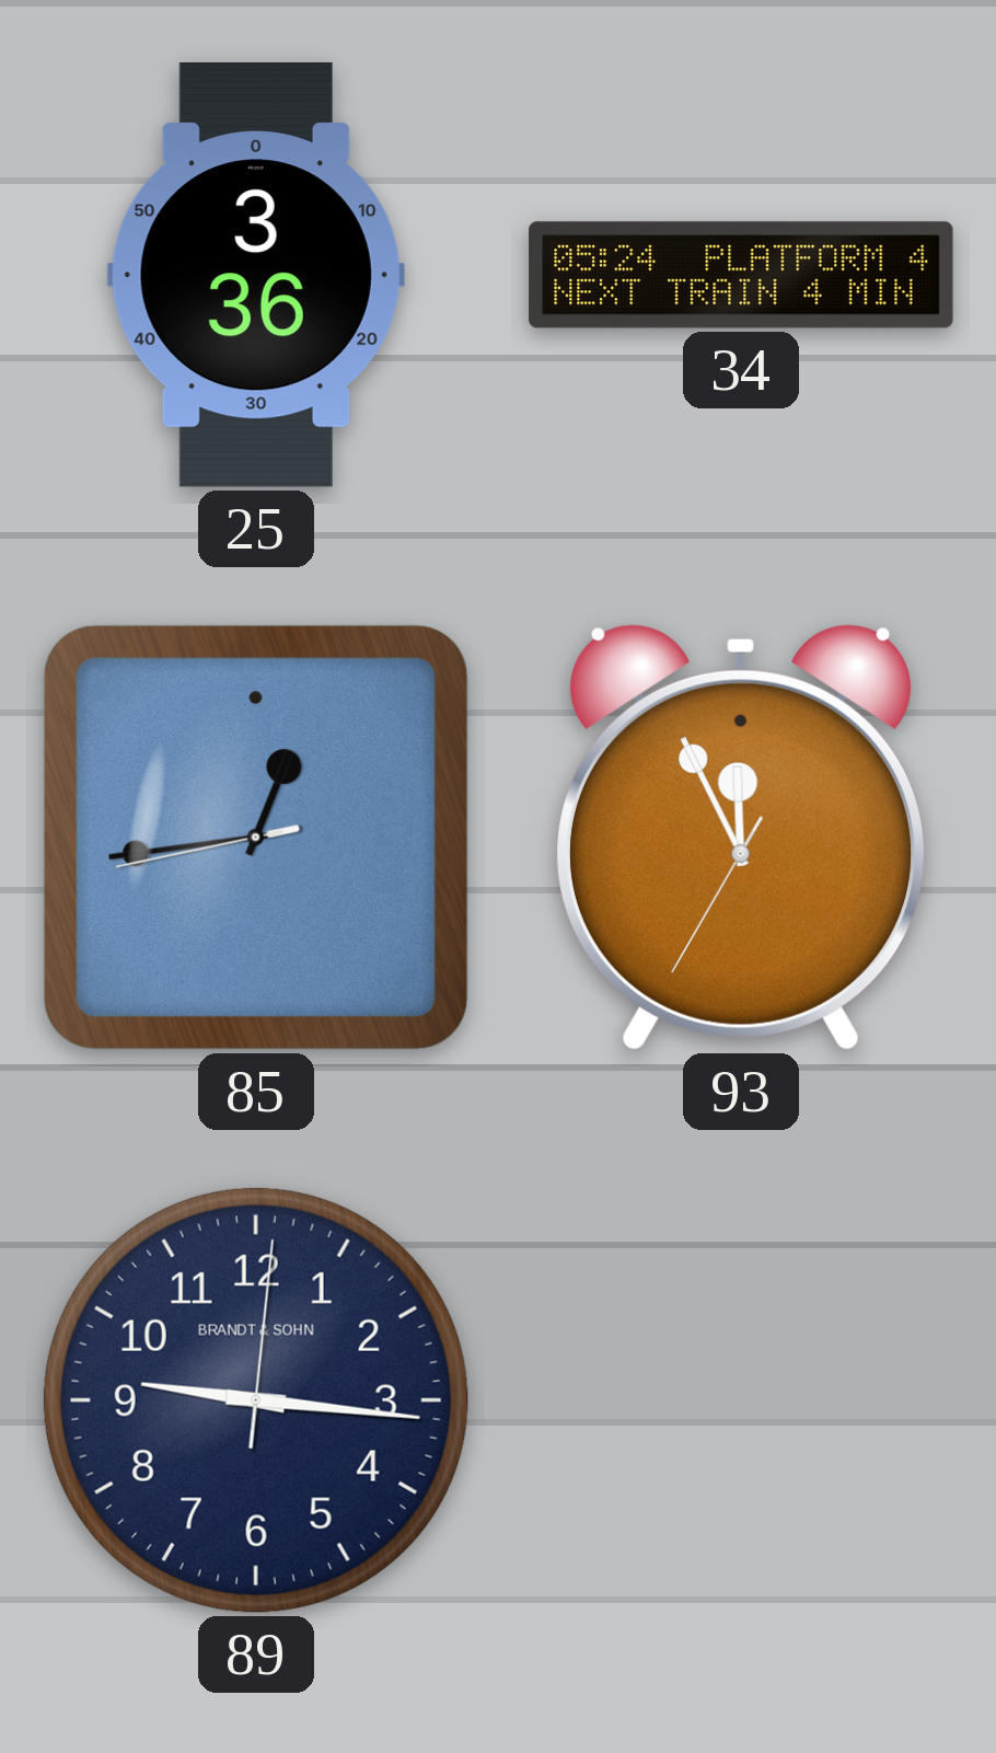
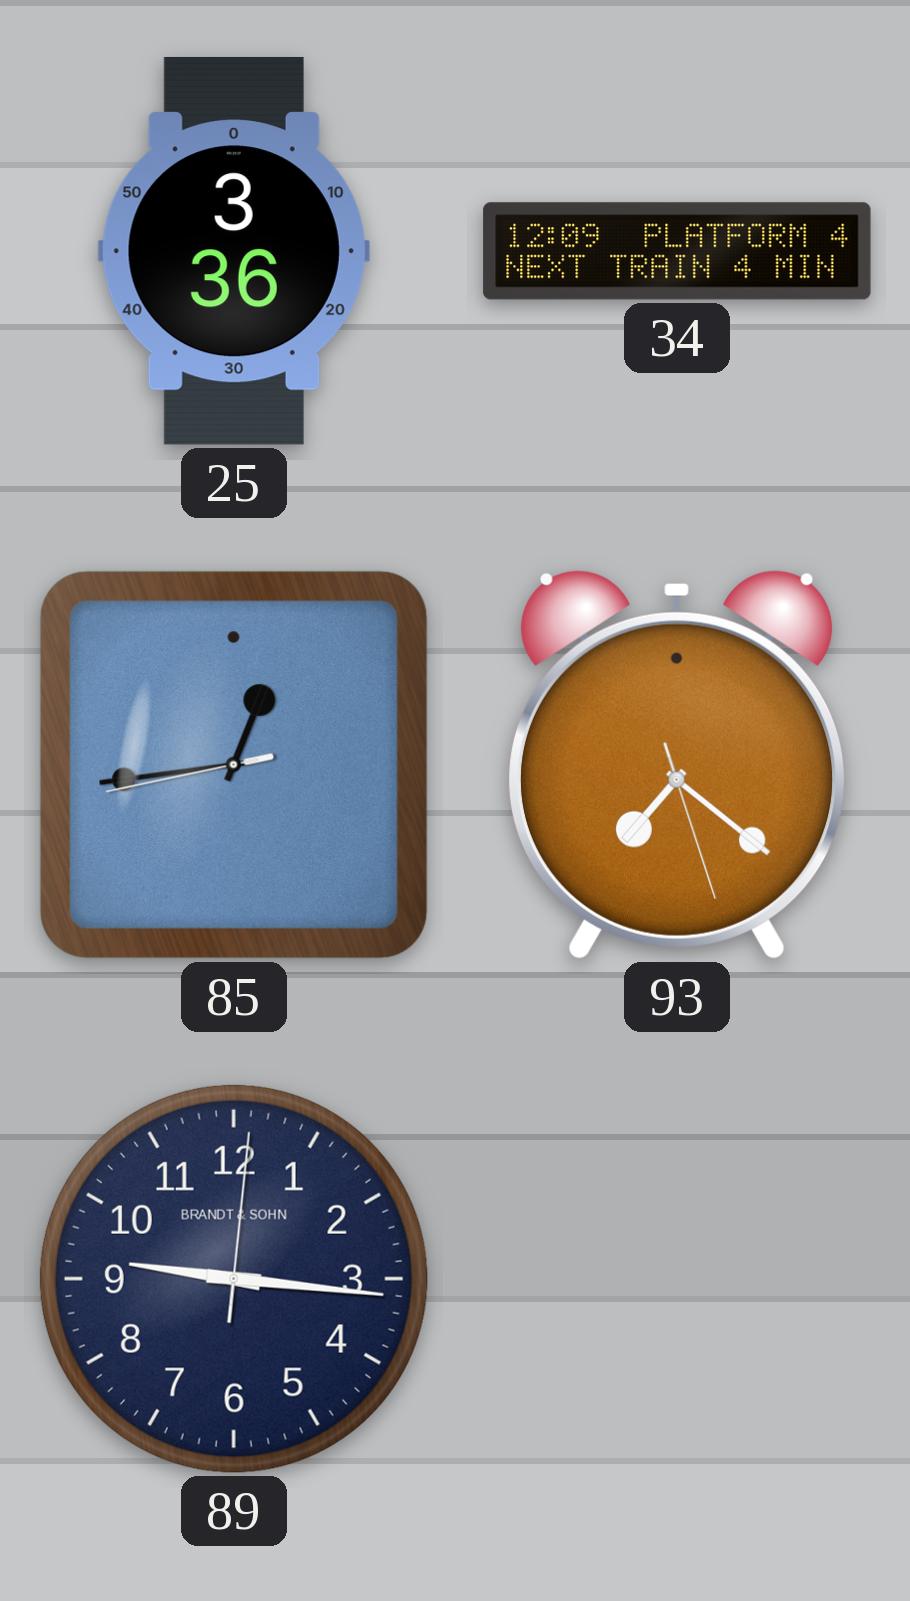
34: 05:24 -> 12:09 (677, 251)
93: 11:55 -> 7:21 (677, 765)
